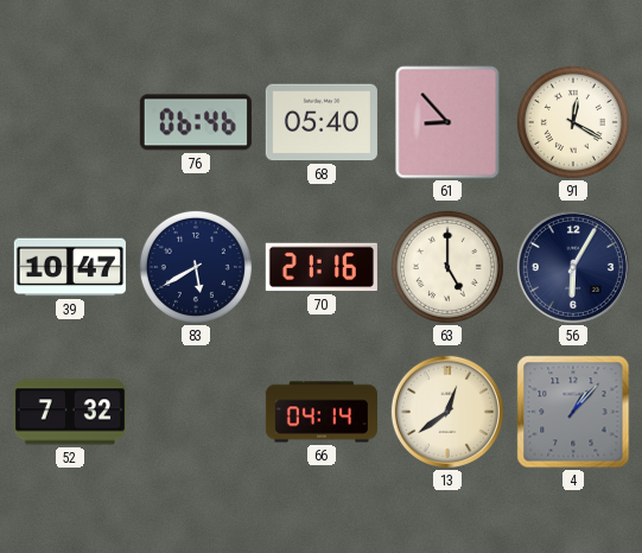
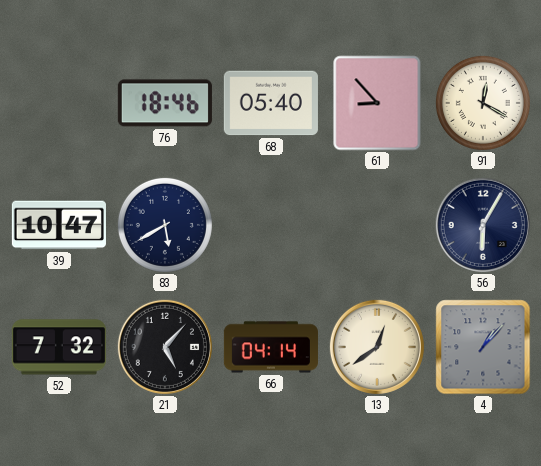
76: 06:46 -> 18:46 (165, 103)
70: 21:16 -> none (322, 267)
63: 5:00 -> none (447, 267)
21: none -> 5:07 (165, 347)
